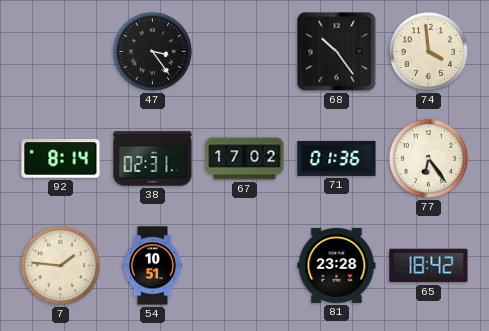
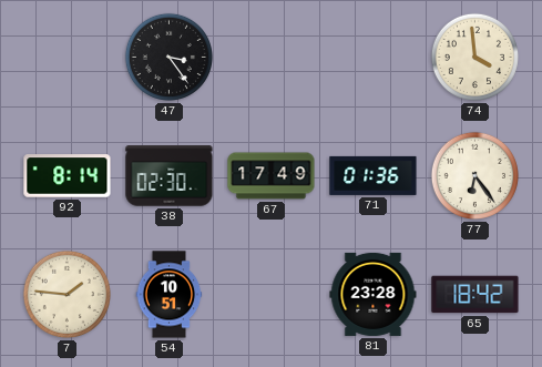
68: 10:24 -> none (337, 52)
38: 02:31 -> 02:30 (170, 176)
67: 17:02 -> 17:49 (272, 176)
